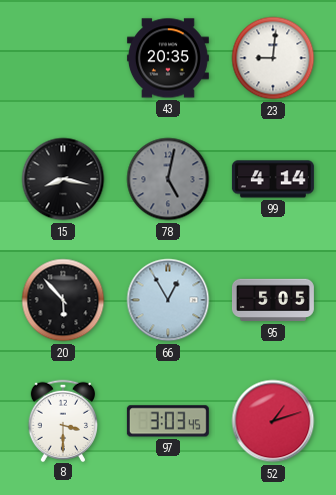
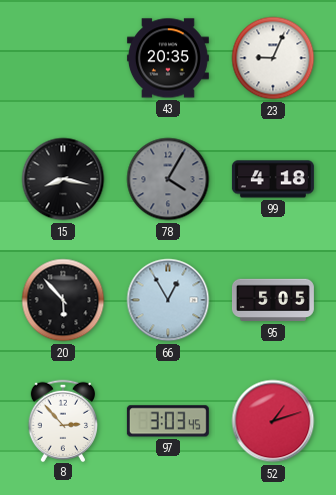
23: 9:01 -> 9:04 (273, 58)
78: 5:02 -> 4:05 (168, 179)
99: 4:14 -> 4:18 (273, 179)
8: 3:30 -> 2:53 (62, 420)
